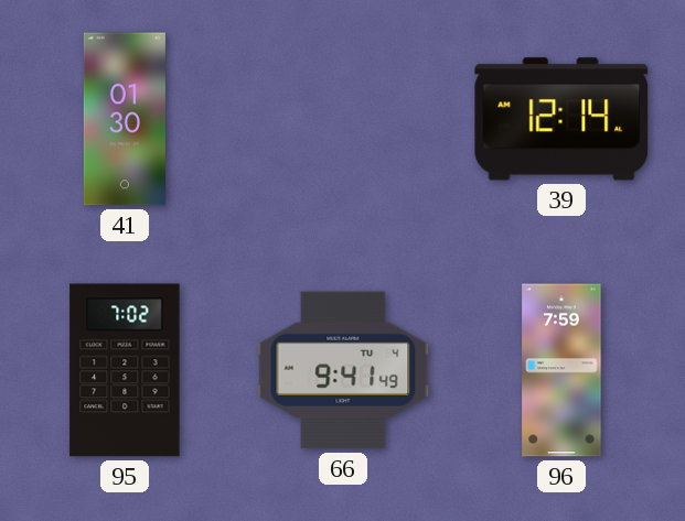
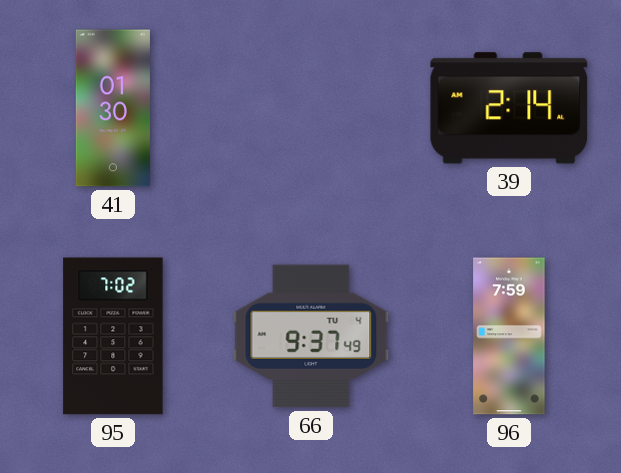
39: 12:14 -> 2:14 (509, 108)
66: 9:41 -> 9:37 (311, 336)
